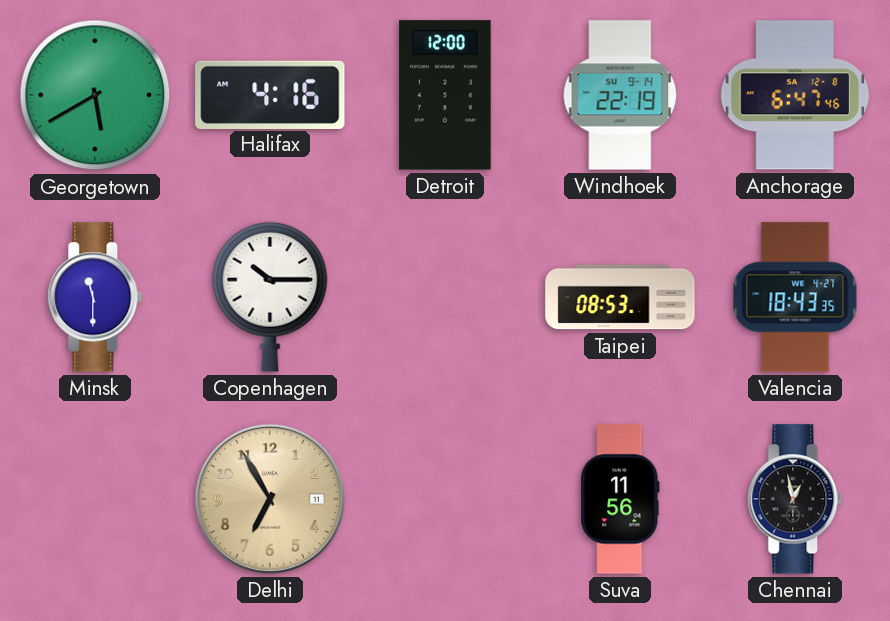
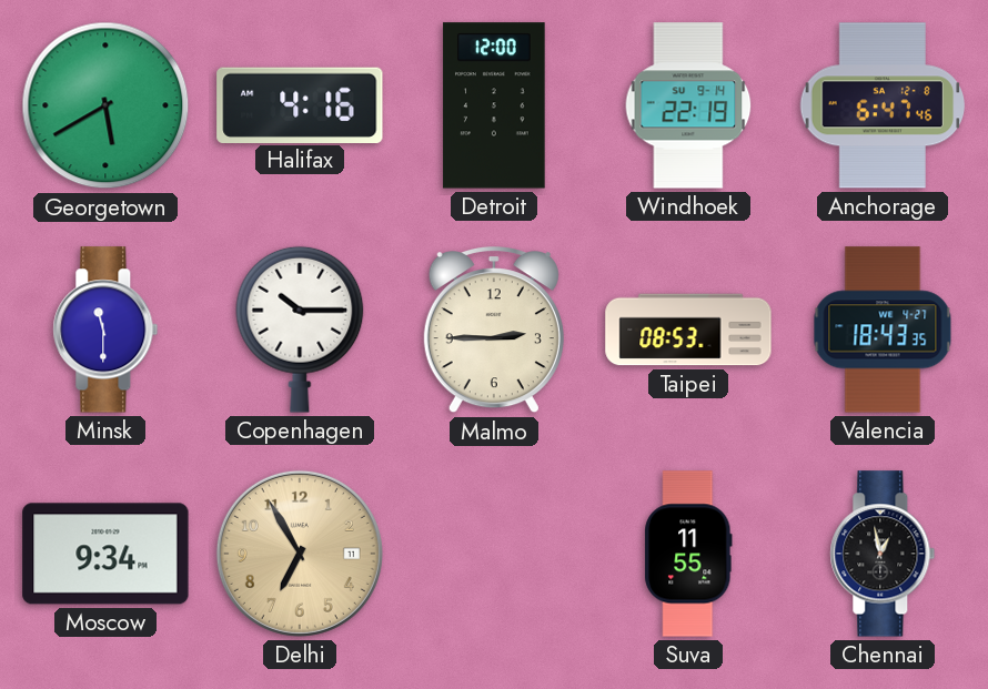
Malmo: none -> 2:45 (494, 331)
Moscow: none -> 9:34 (105, 554)
Suva: 11:56 -> 11:55 (688, 554)
